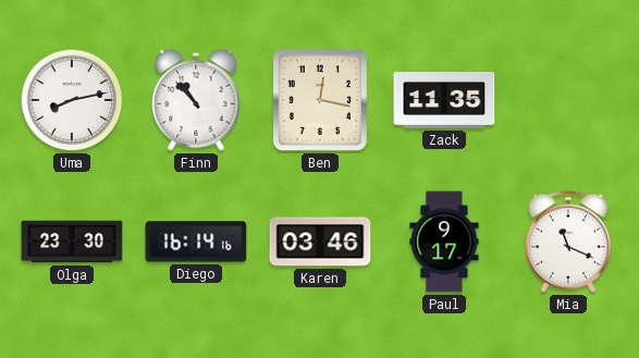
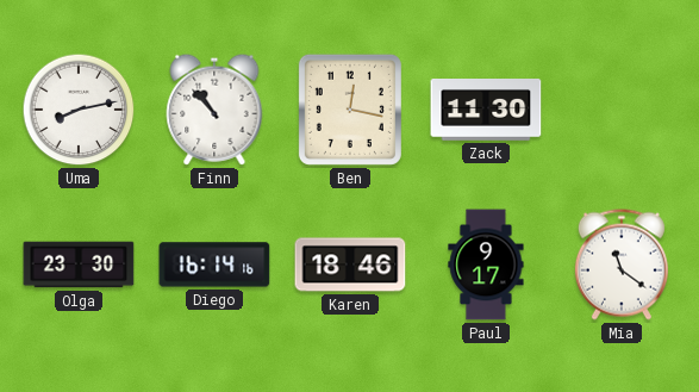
Zack: 11:35 -> 11:30 (486, 111)
Karen: 03:46 -> 18:46 (350, 265)
Mia: 11:19 -> 11:21 (622, 265)
